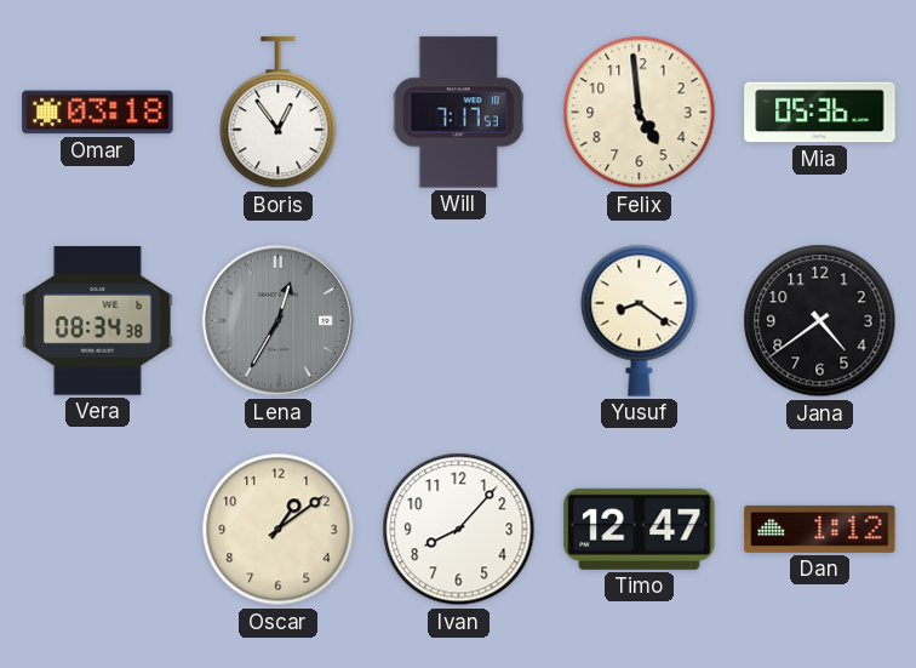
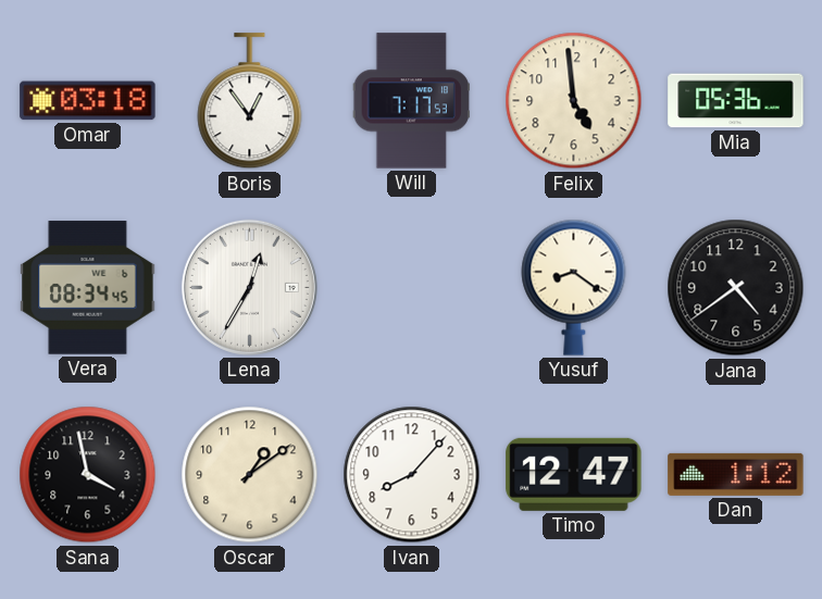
Vera: 08:34:38 -> 08:34:45 (88, 288)
Lena dial: grey -> white (249, 287)
Sana: none -> 3:58 (88, 475)
